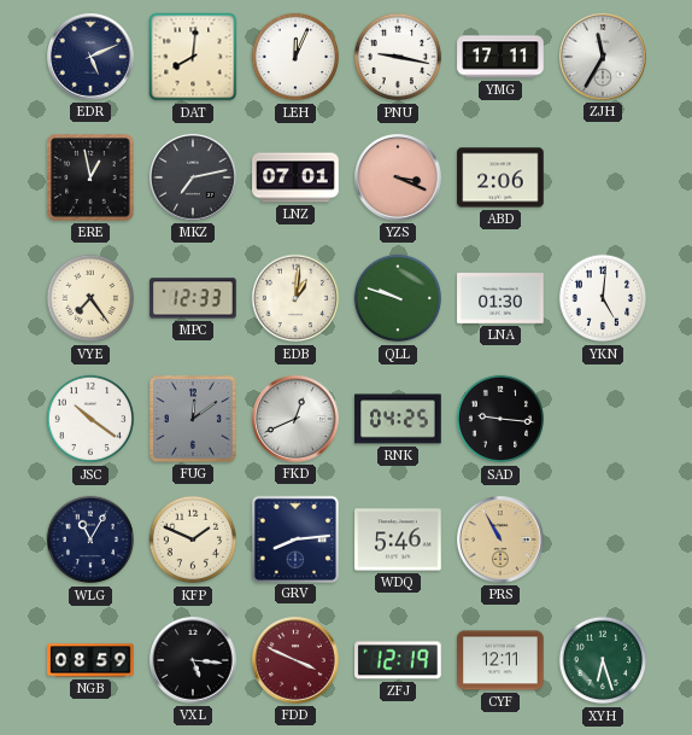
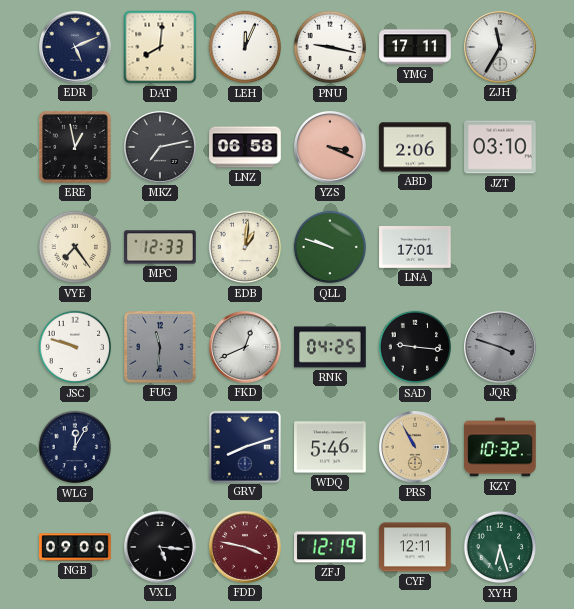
LNZ: 07:01 -> 06:58 (245, 147)
JZT: none -> 03:10 (500, 147)
LNA: 01:30 -> 17:01 (415, 248)
YKN: 5:01 -> none (603, 298)
JSC: 10:21 -> 9:48 (75, 347)
FUG: 12:09 -> 11:31 (160, 347)
JQR: none -> 3:48 (501, 348)
WLG: 11:05 -> 12:05 (75, 447)
KFP: 1:49 -> none (193, 539)
GRV: 8:14 -> 8:12 (244, 446)
KZY: none -> 10:32 (500, 447)
NGB: 08:59 -> 09:00 (75, 547)
FDD: 3:49 -> 3:47 (246, 548)
